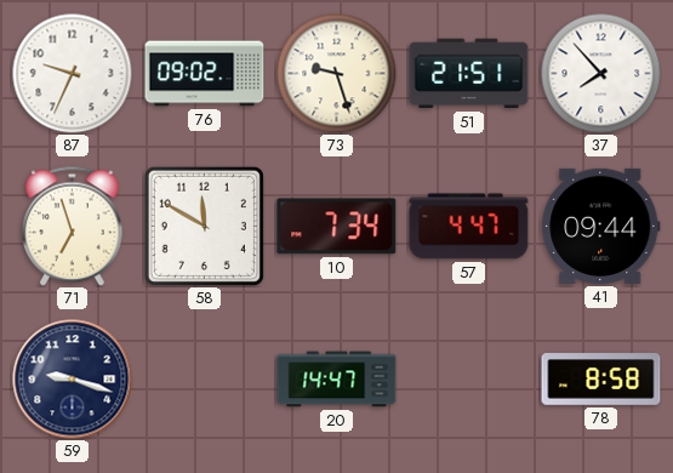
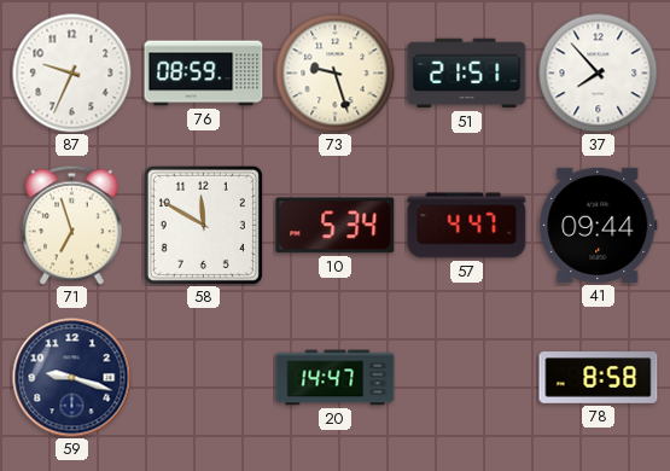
76: 09:02 -> 08:59 (204, 74)
10: 7:34 -> 5:34 (336, 226)
